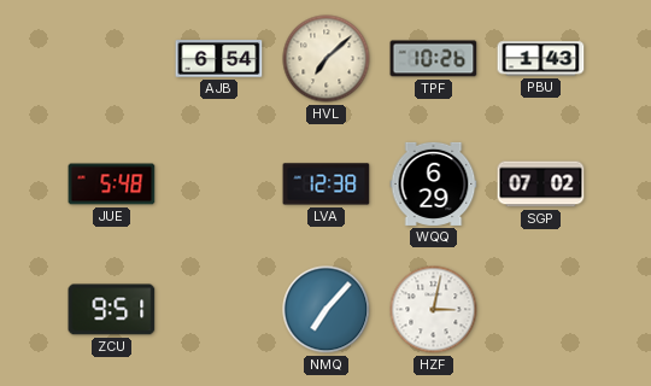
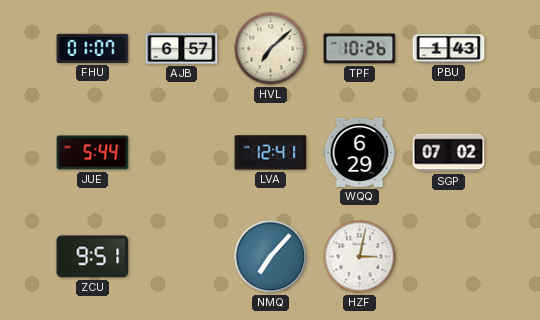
FHU: none -> 01:07 (93, 48)
AJB: 6:54 -> 6:57 (182, 49)
JUE: 5:48 -> 5:44 (93, 153)
LVA: 12:38 -> 12:41 (271, 153)
